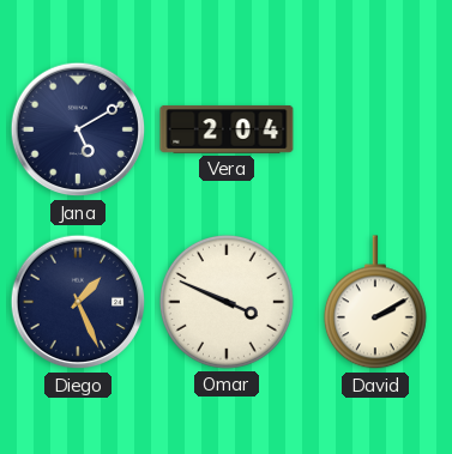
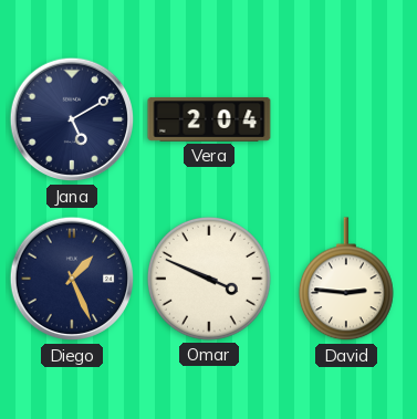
David: 2:10 -> 2:46 (346, 280)
